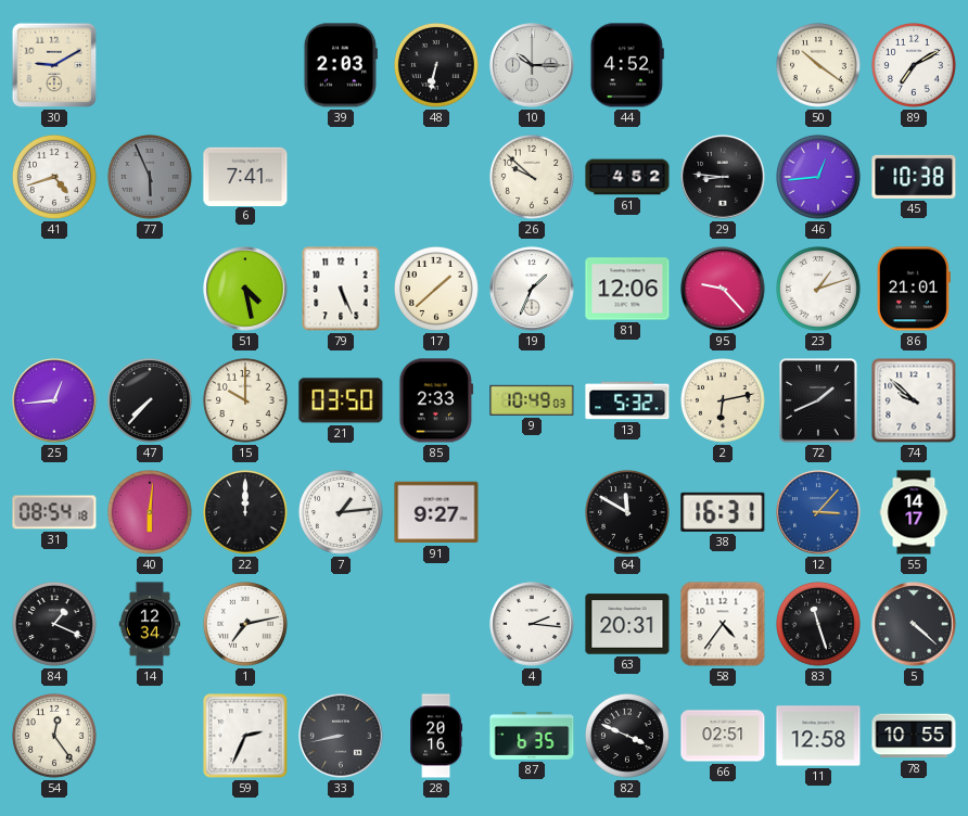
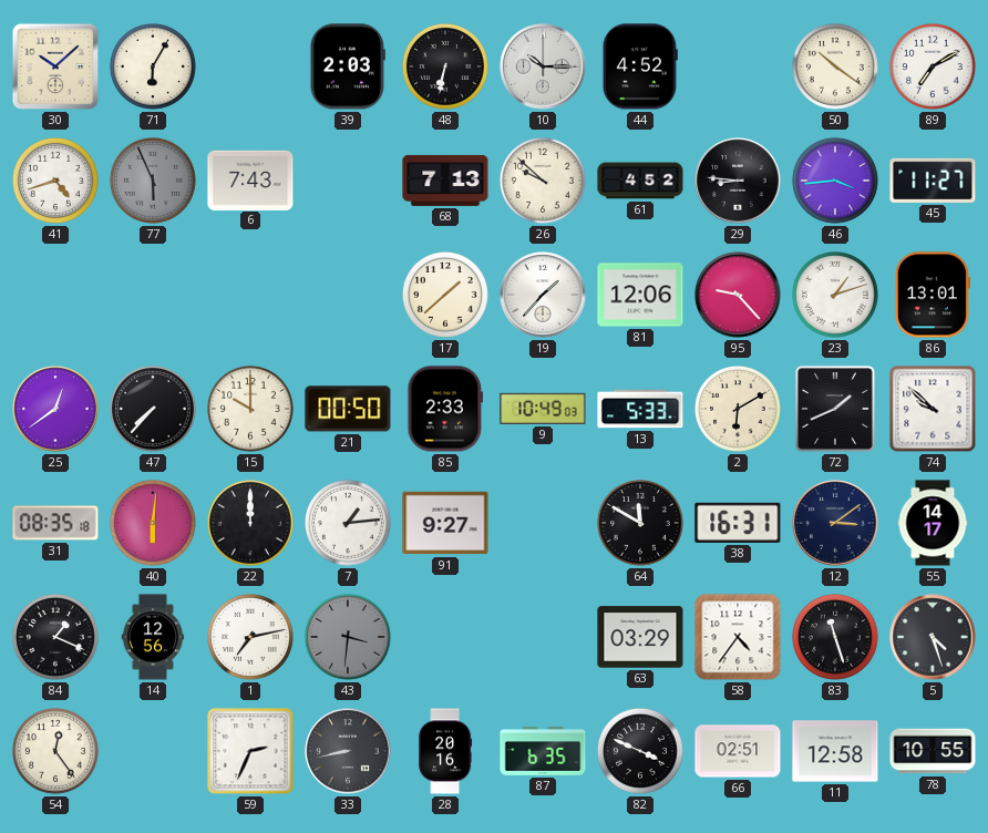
30: 9:10 -> 10:08 (55, 66)
71: none -> 6:05 (154, 68)
6: 7:41 -> 7:43 (250, 179)
68: none -> 7:13 (445, 181)
46: 12:44 -> 3:44 (836, 182)
45: 10:38 -> 11:27 (933, 181)
51: 4:28 -> none (245, 289)
79: 5:26 -> none (341, 289)
19: 1:34 -> 1:37 (543, 295)
86: 21:01 -> 13:01 (933, 295)
25: 12:44 -> 12:39 (55, 409)
21: 03:50 -> 00:50 (348, 409)
13: 5:32 -> 5:33 (640, 409)
2: 6:13 -> 6:10 (739, 410)
31: 08:54 -> 08:35 (55, 523)
12: 3:07 -> 3:09 (835, 523)
12 dial: blue -> navy (835, 523)
14: 12:34 -> 12:56 (153, 637)
43: none -> 3:31 (349, 638)
4: 2:16 -> none (532, 624)
63: 20:31 -> 03:29 (640, 637)
5: 4:22 -> 4:27 (933, 637)
